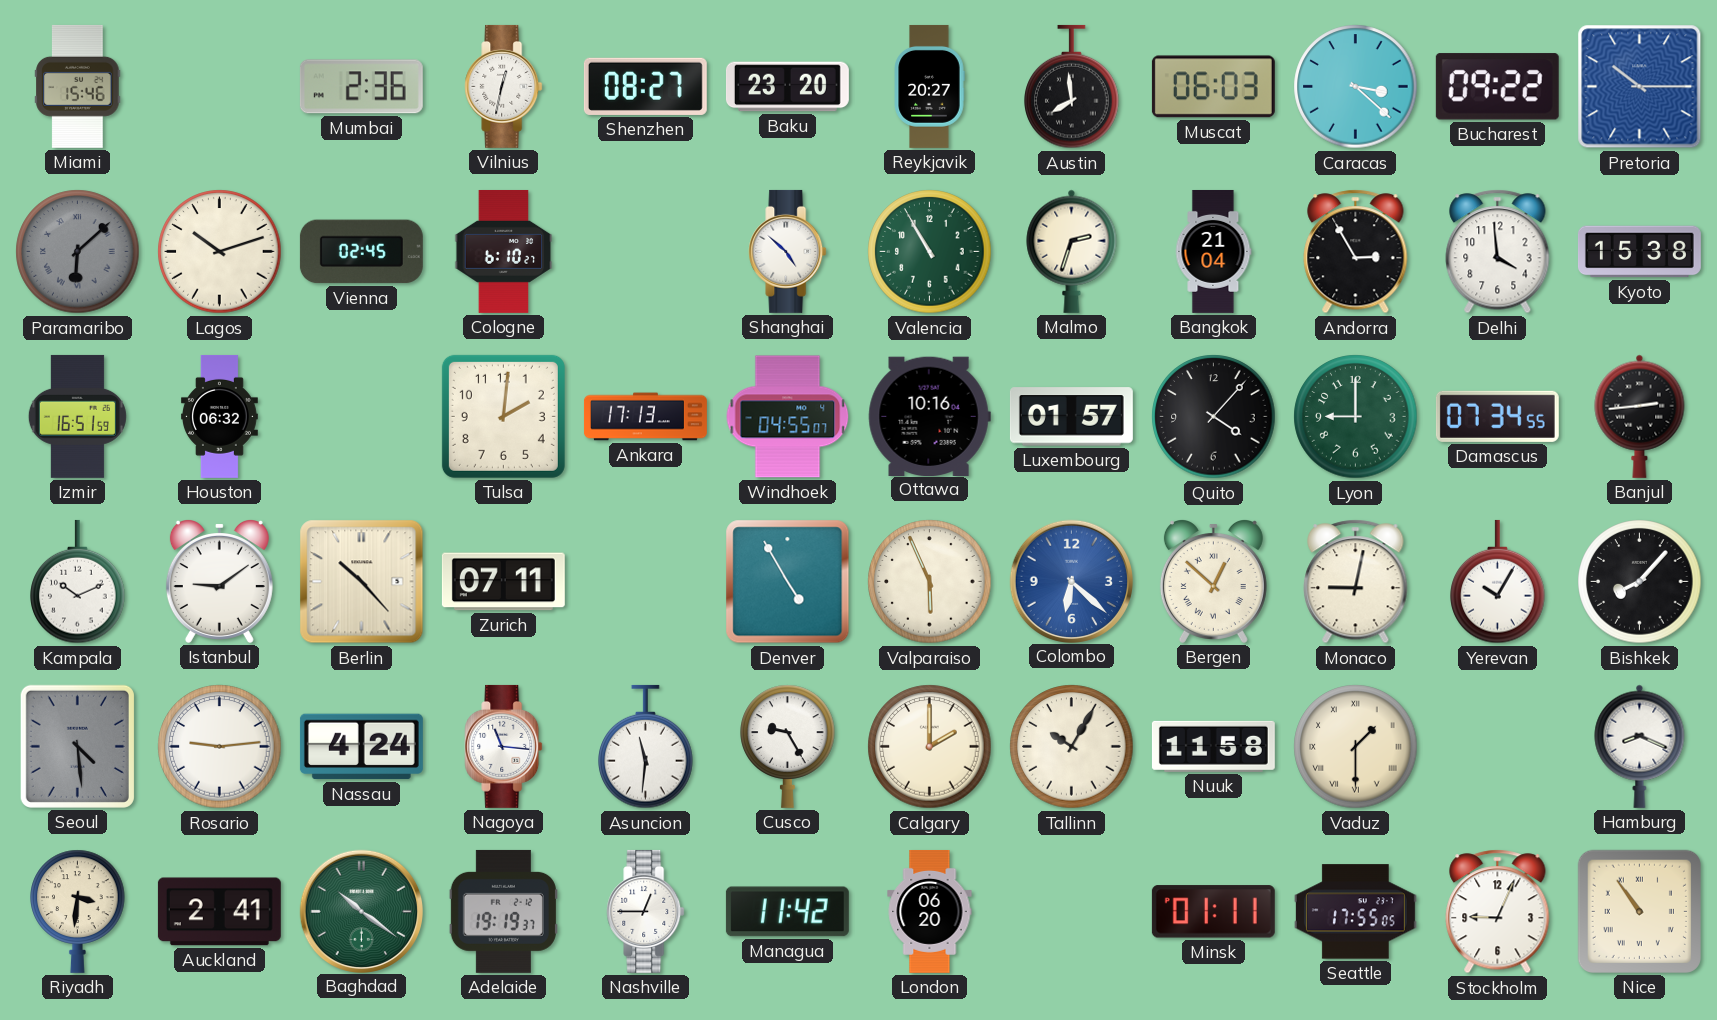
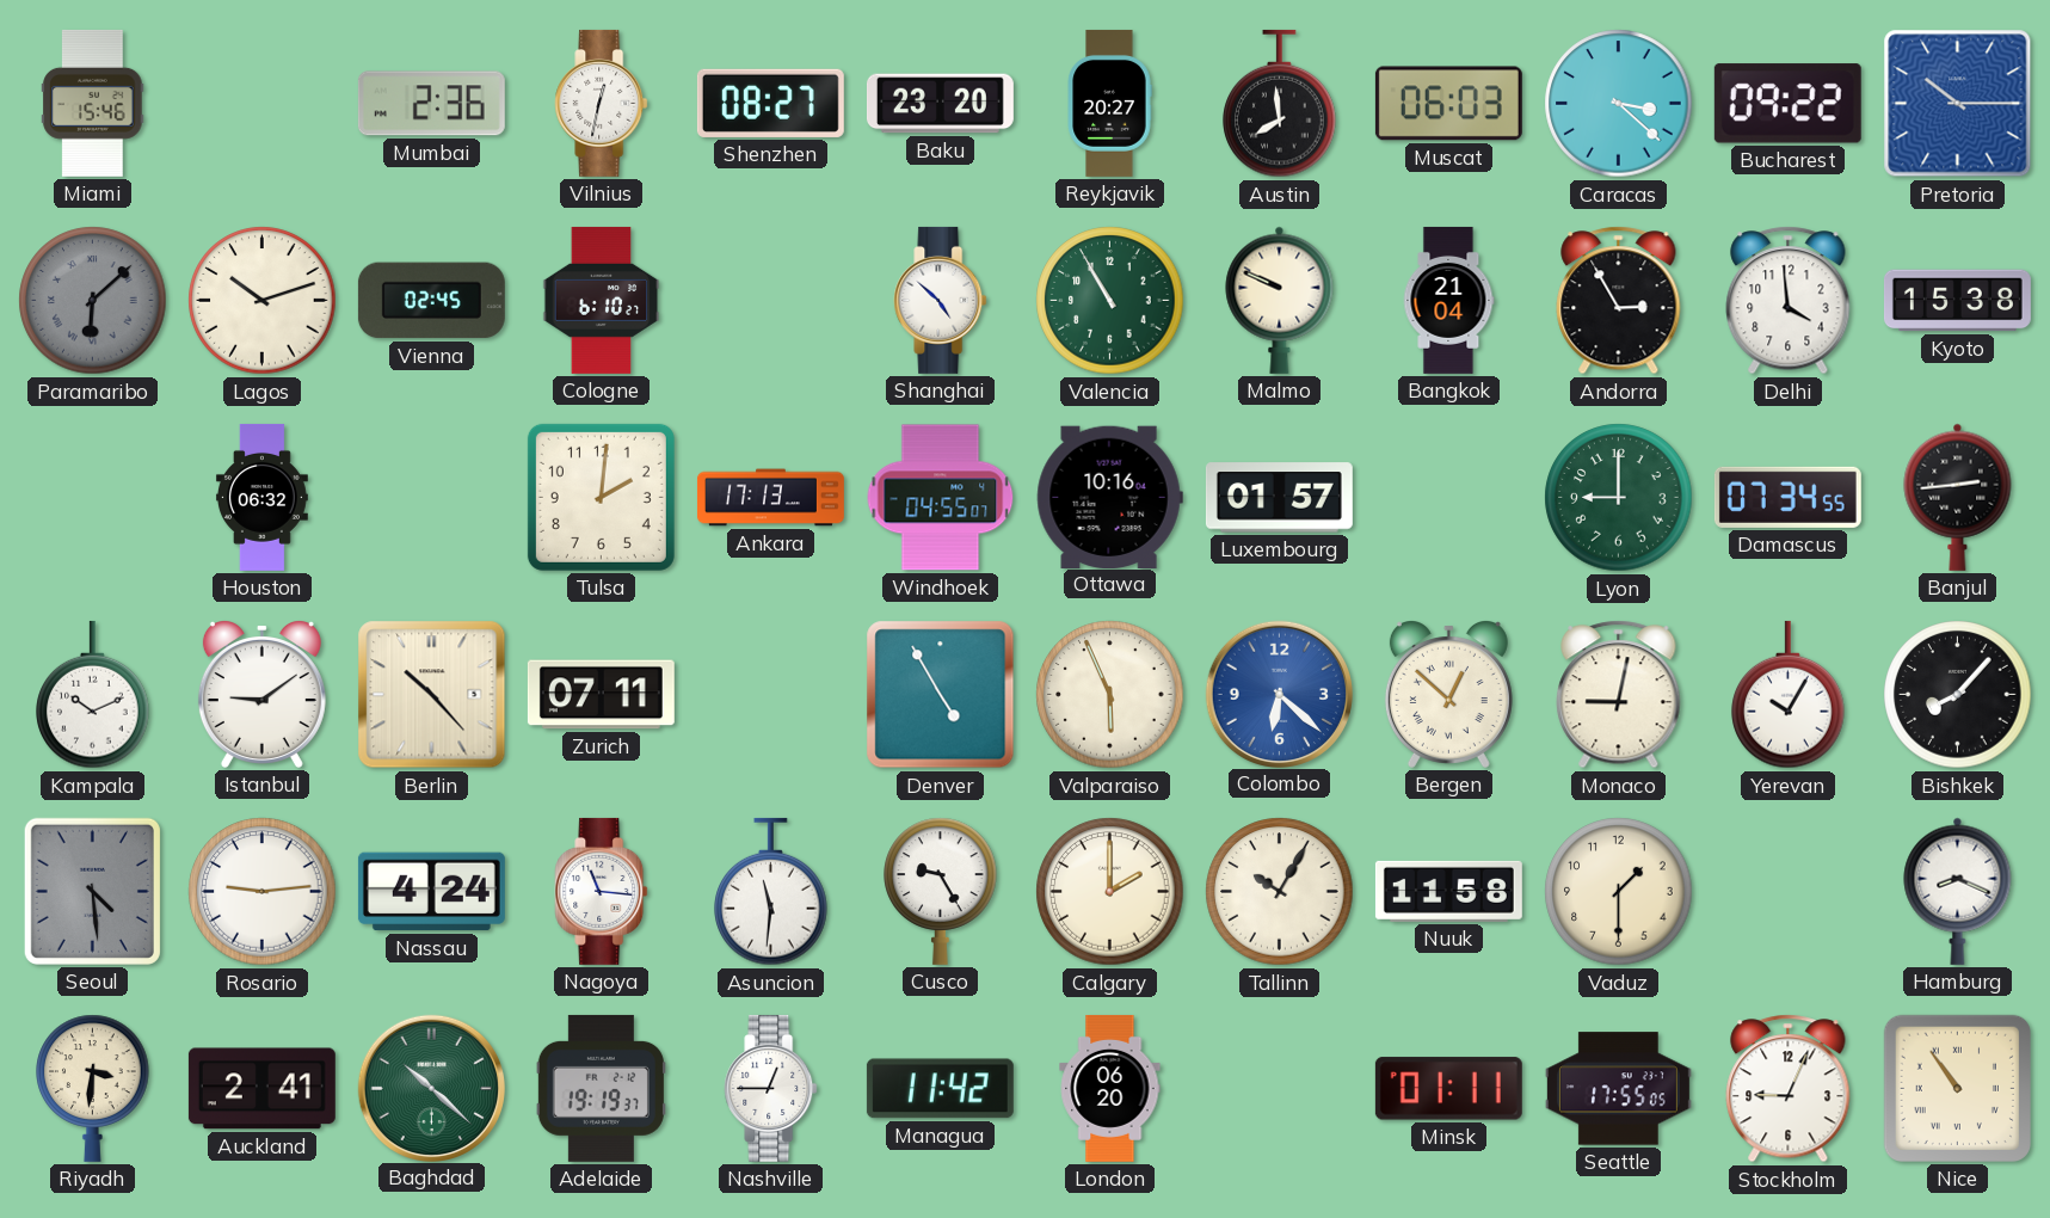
Malmo: 2:33 -> 9:49 (1280, 300)
Izmir: 16:51 -> none (77, 416)
Quito: 4:07 -> none (1214, 417)
Vaduz numerals: Roman -> Arabic (1619, 892)
Baghdad: 10:21 -> 10:22 (431, 1088)
